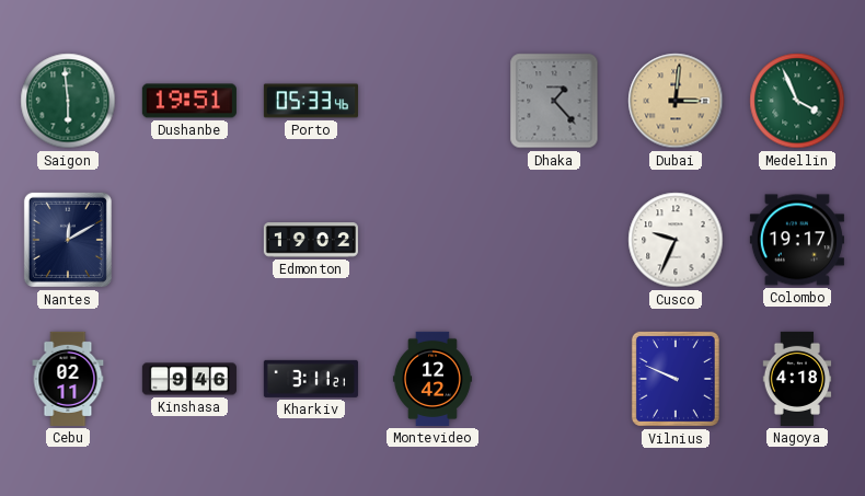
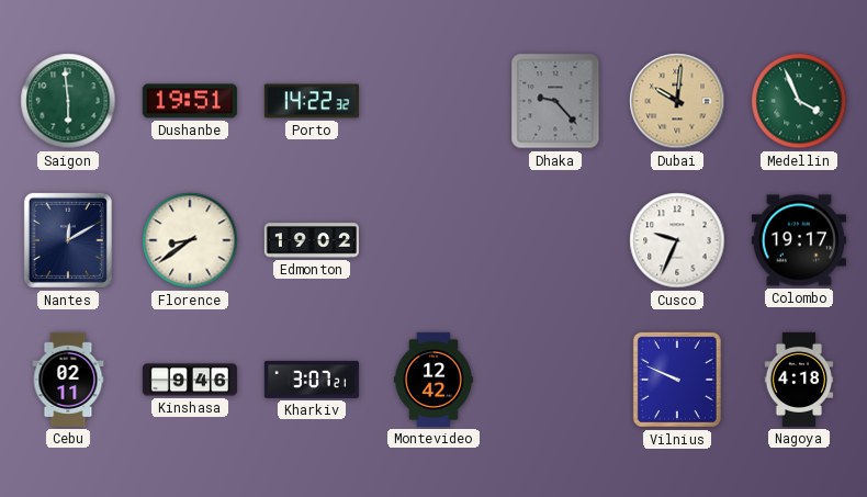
Porto: 05:33 -> 14:22 (312, 101)
Dhaka: 1:23 -> 9:23 (555, 101)
Dubai: 3:01 -> 10:01 (677, 101)
Florence: none -> 8:39 (190, 240)
Kharkiv: 3:11 -> 3:07 (312, 380)
